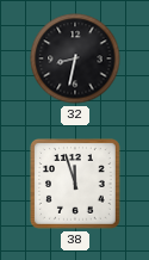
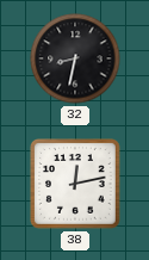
38: 11:57 -> 12:13 (76, 185)
